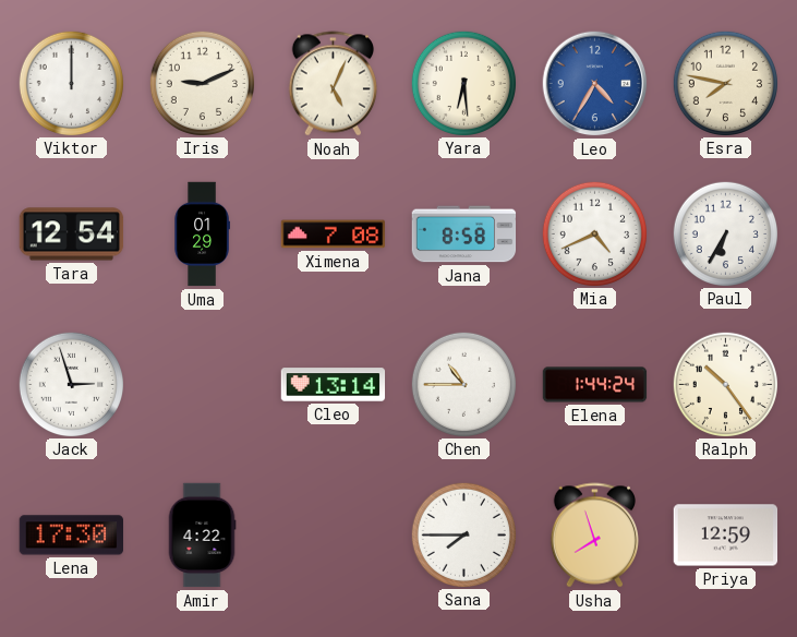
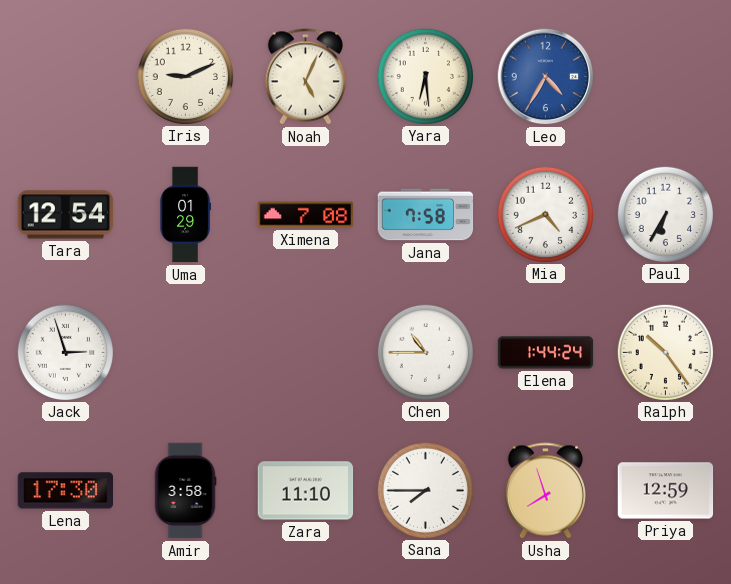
Viktor: 12:00 -> none (71, 83)
Esra: 7:47 -> none (725, 83)
Jana: 8:58 -> 7:58 (426, 215)
Cleo: 13:14 -> none (334, 385)
Amir: 4:22 -> 3:58 (185, 491)
Zara: none -> 11:10 (306, 491)
